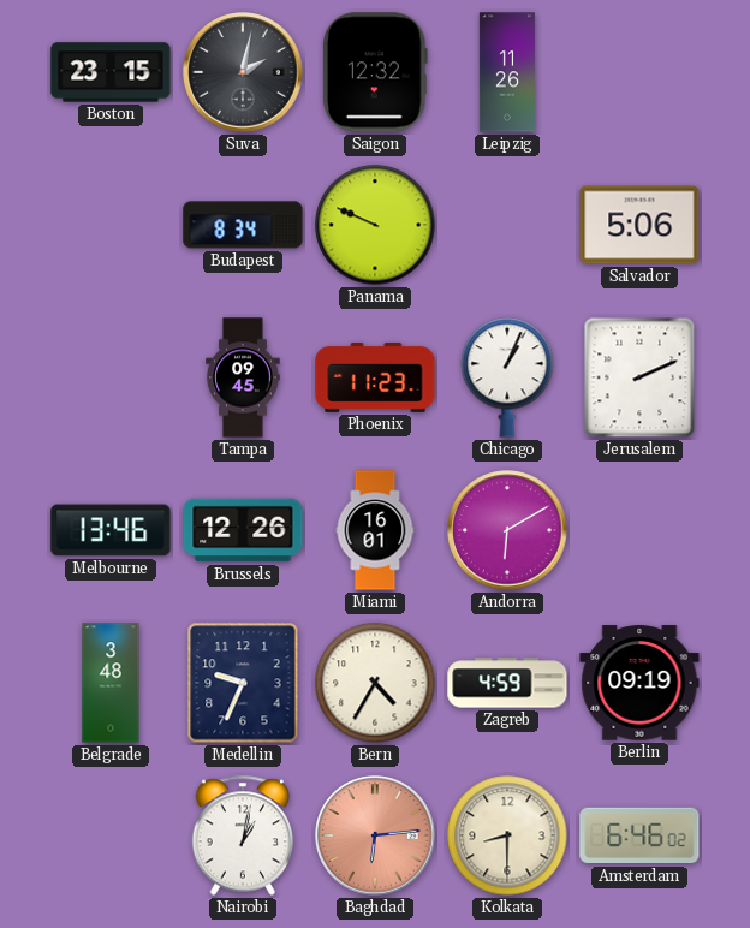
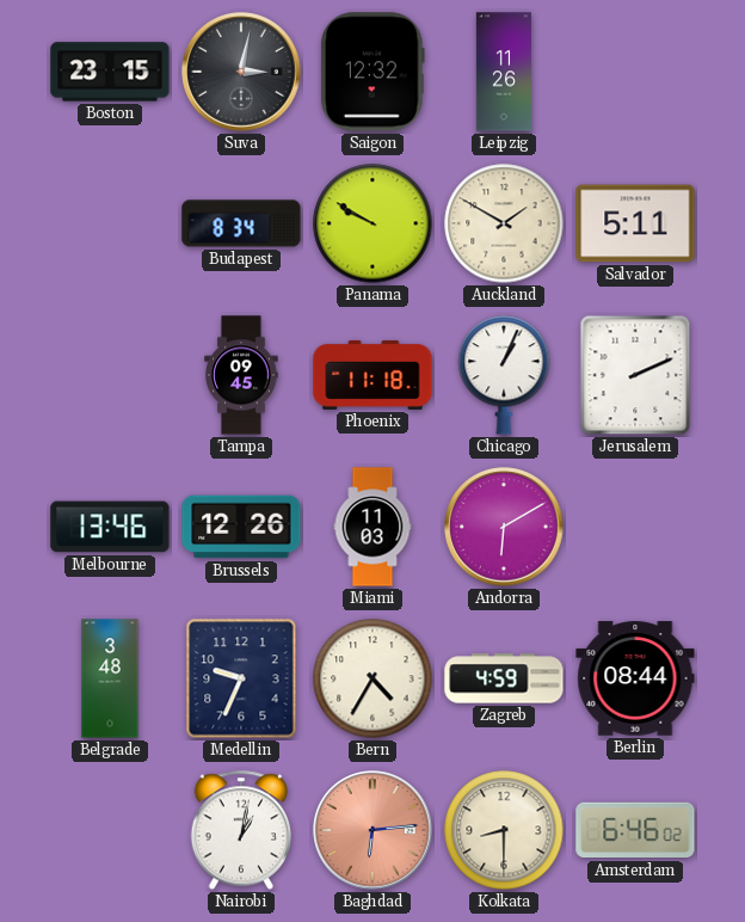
Suva: 2:02 -> 3:02 (241, 72)
Panama: 9:49 -> 9:50 (372, 223)
Auckland: none -> 1:50 (504, 223)
Salvador: 5:06 -> 5:11 (635, 223)
Phoenix: 11:23 -> 11:18 (372, 375)
Miami: 16:01 -> 11:03 (372, 527)
Berlin: 09:19 -> 08:44 (635, 678)
